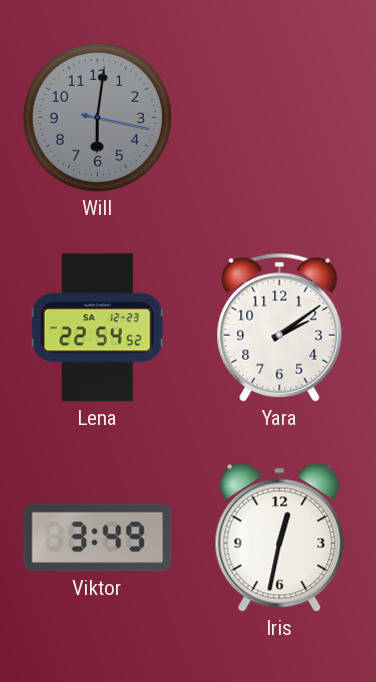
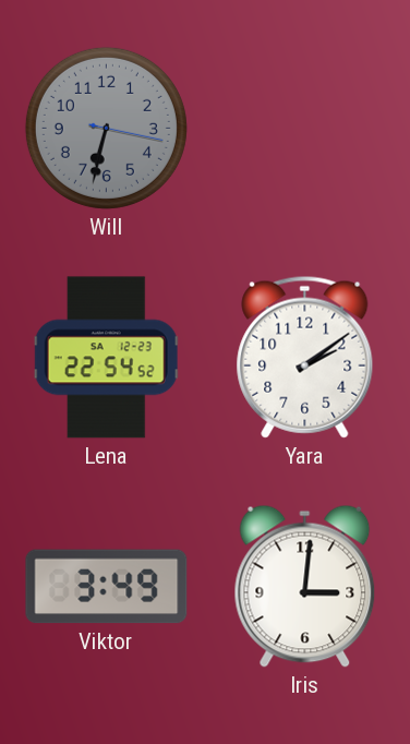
Will: 6:01 -> 6:32 (106, 128)
Iris: 12:32 -> 3:01 (305, 586)
